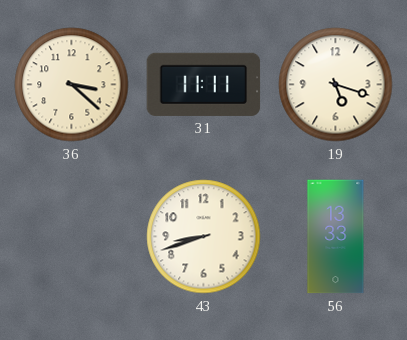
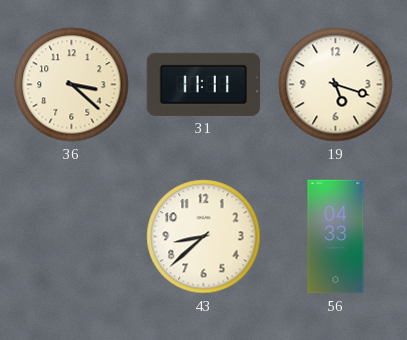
43: 8:42 -> 8:38 (204, 237)
56: 13:33 -> 04:33 (336, 237)
